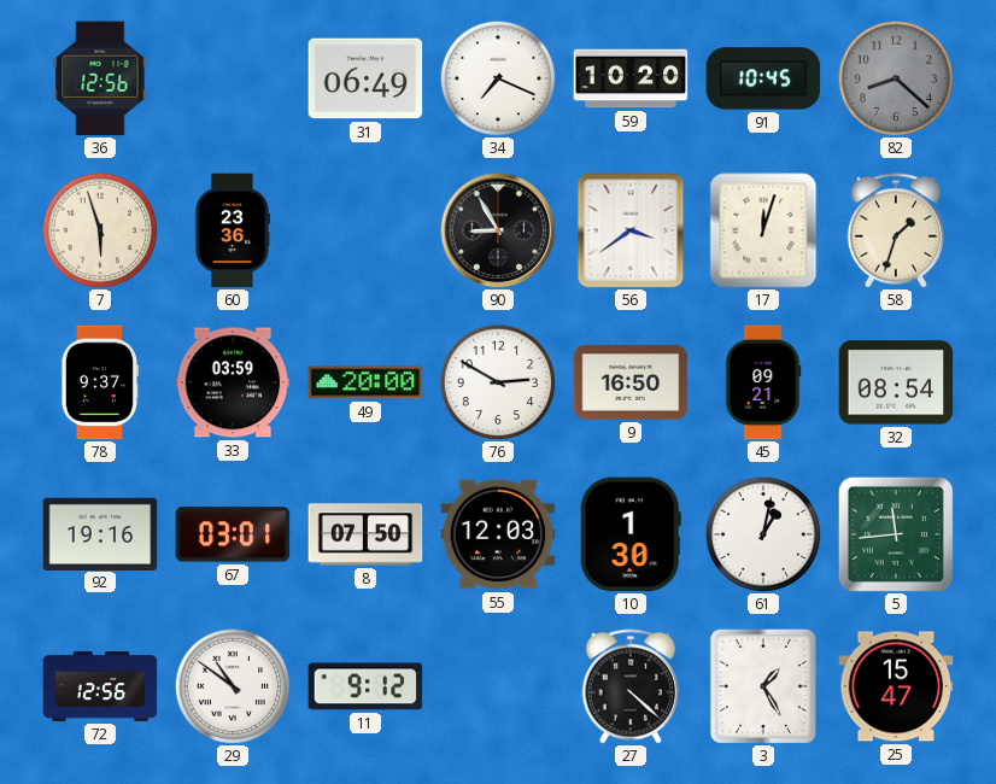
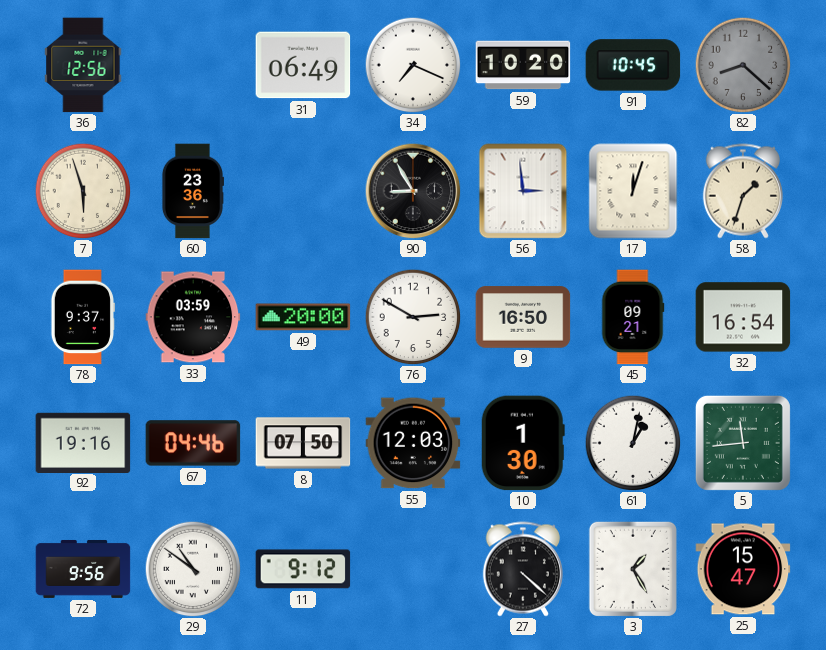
56: 3:39 -> 2:59 (523, 191)
32: 08:54 -> 16:54 (743, 317)
67: 03:01 -> 04:46 (193, 443)
72: 12:56 -> 9:56 (83, 569)
